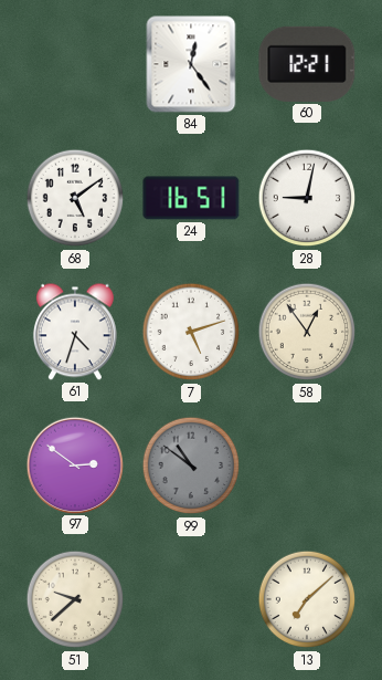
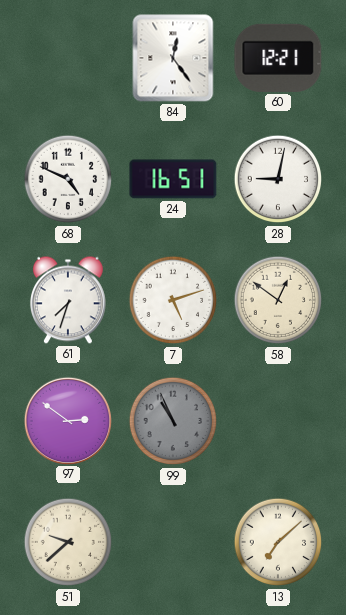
68: 5:09 -> 4:49 (68, 179)
61: 4:33 -> 7:33 (68, 300)
58: 12:54 -> 12:51 (278, 300)
99: 10:51 -> 10:56 (173, 421)
